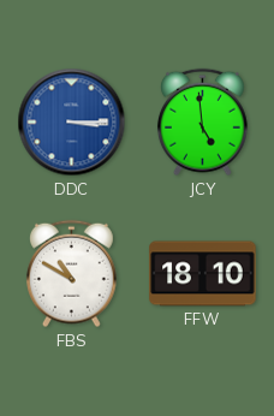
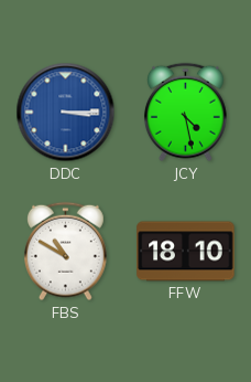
JCY: 4:59 -> 4:28 (185, 113)
